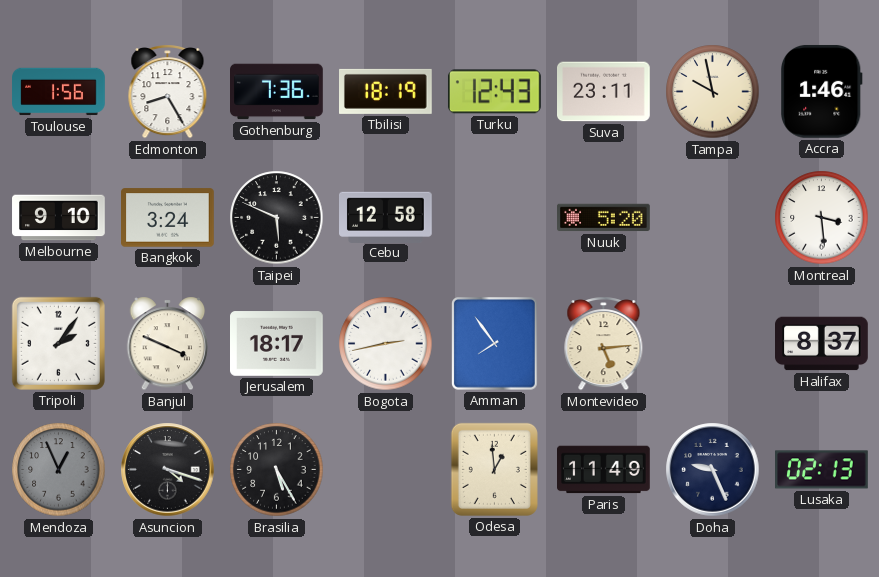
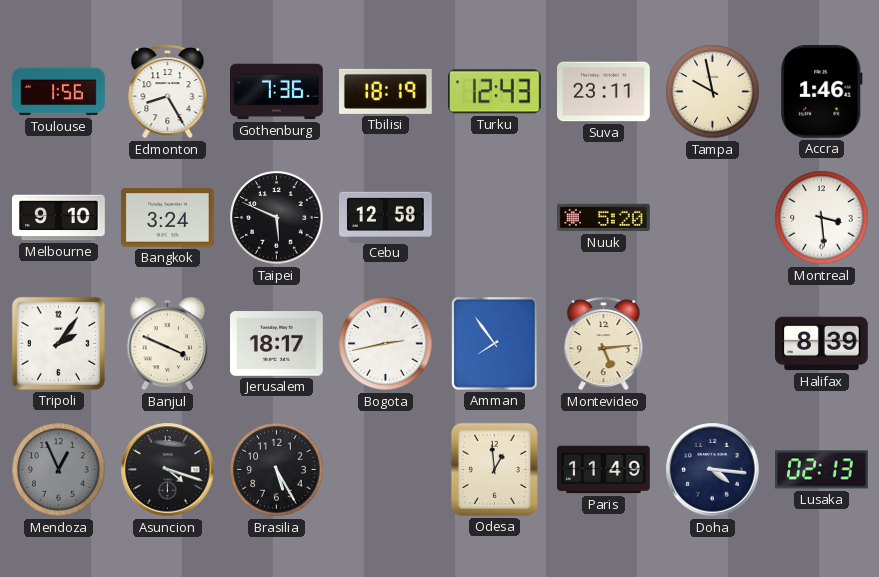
Halifax: 8:37 -> 8:39 (822, 344)
Doha: 9:26 -> 4:16 (713, 470)
